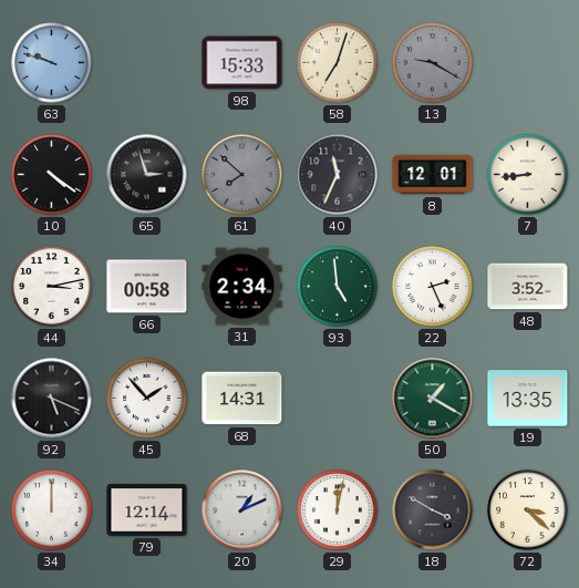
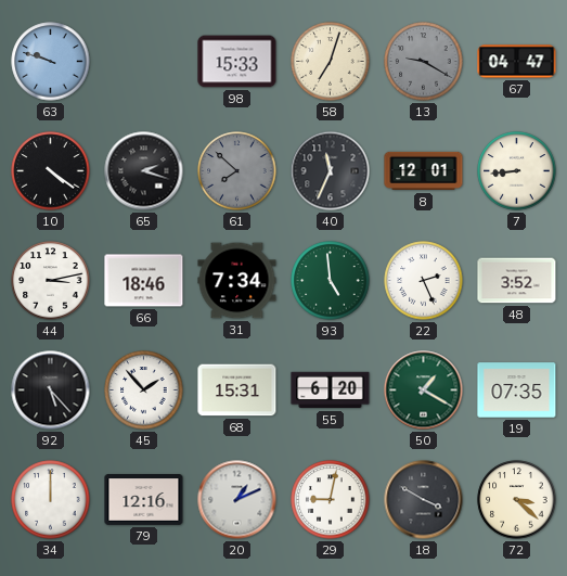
67: none -> 04:47 (517, 62)
65: 2:57 -> 2:18 (144, 171)
66: 00:58 -> 18:46 (144, 281)
31: 2:34 -> 7:34 (237, 281)
92: 5:19 -> 5:23 (51, 391)
68: 14:31 -> 15:31 (237, 391)
55: none -> 6:20 (331, 391)
19: 13:35 -> 07:35 (517, 391)
79: 12:14 -> 12:16 (144, 500)
29: 12:02 -> 9:02 (331, 500)
